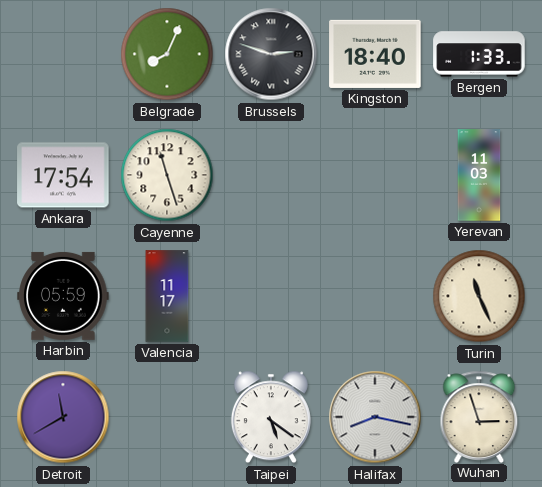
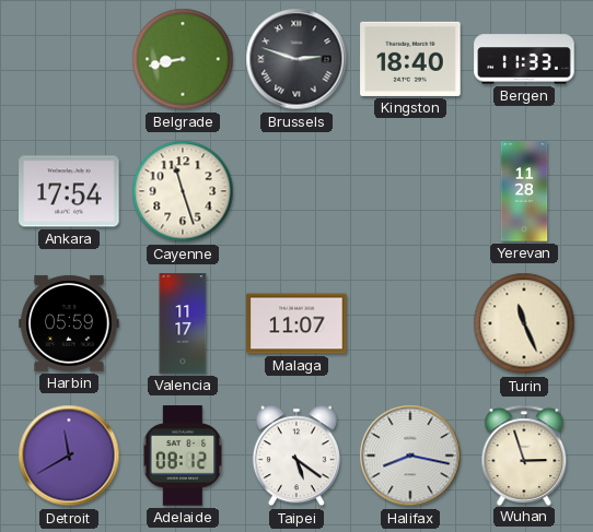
Belgrade: 8:04 -> 8:43 (183, 59)
Bergen: 1:33 -> 11:33 (524, 59)
Yerevan: 11:03 -> 11:28 (524, 191)
Malaga: none -> 11:07 (296, 323)
Adelaide: none -> 08:12 (183, 456)
